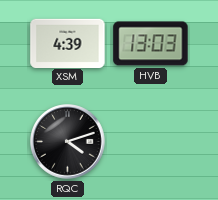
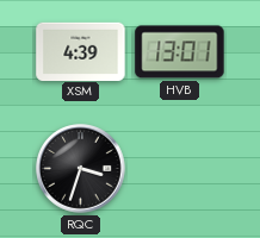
HVB: 13:03 -> 13:01 (180, 52)
RQC: 4:12 -> 3:33 (81, 169)
